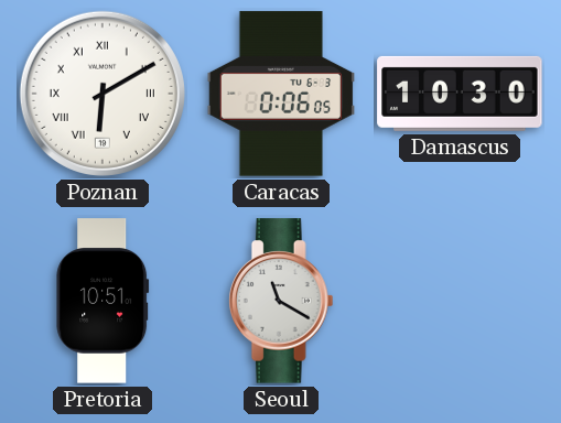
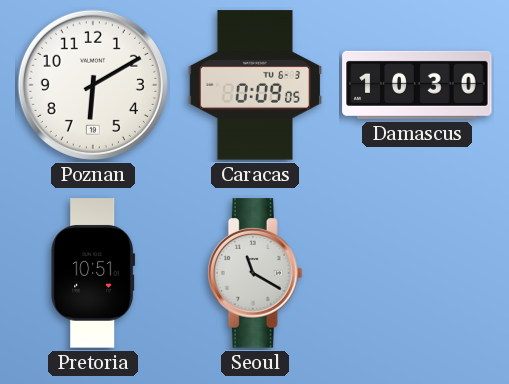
Poznan numerals: Roman -> Arabic (93, 85)
Caracas: 0:06 -> 0:09 (255, 85)
